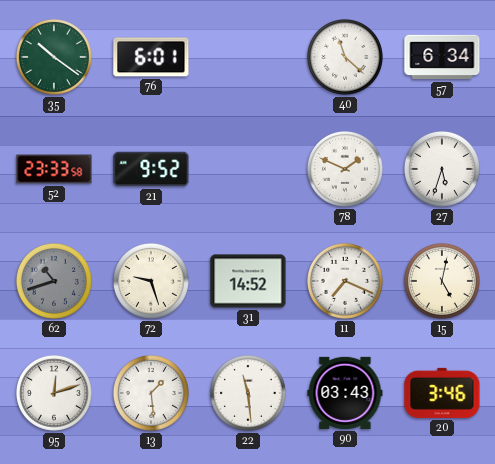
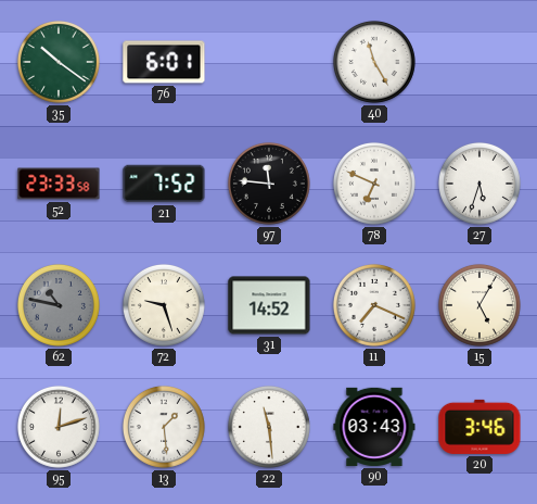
40: 11:22 -> 11:25 (374, 62)
57: 6:34 -> none (442, 57)
21: 9:52 -> 7:52 (164, 184)
97: none -> 11:46 (269, 184)
78: 1:49 -> 6:49 (374, 184)
62: 10:42 -> 10:47 (59, 305)
15: 5:02 -> 5:05 (480, 305)
